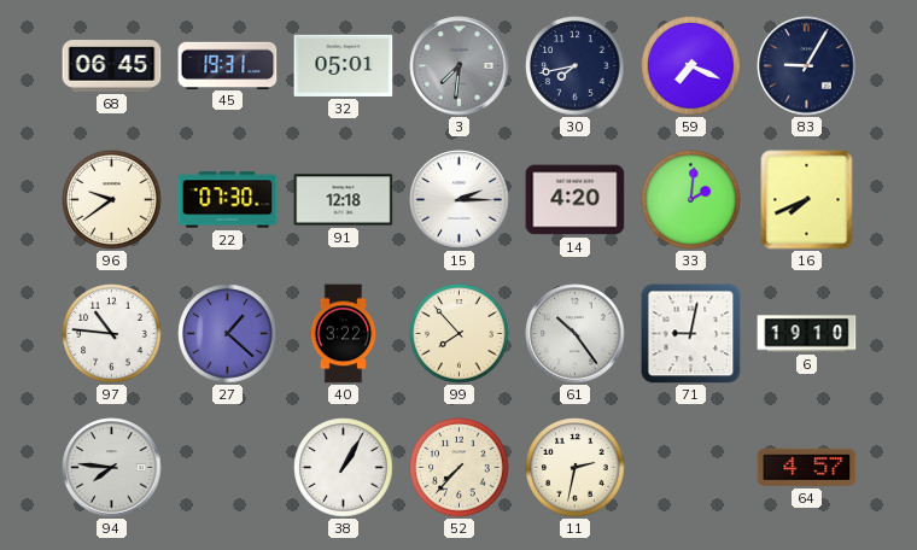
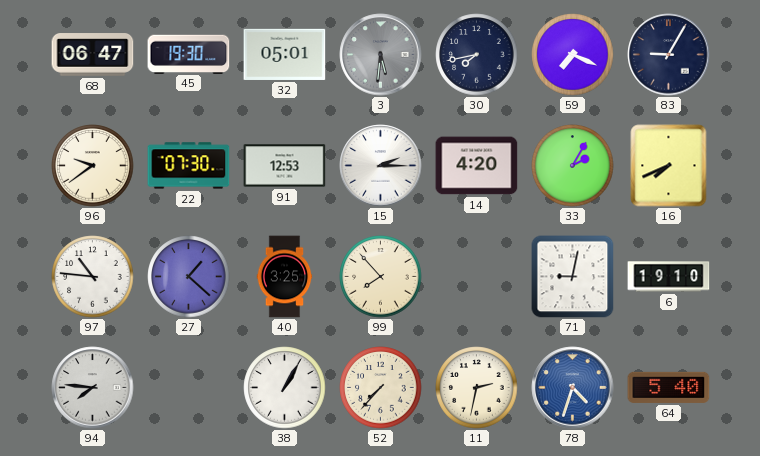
68: 06:45 -> 06:47 (93, 55)
45: 19:31 -> 19:30 (189, 54)
3: 7:31 -> 5:31 (381, 55)
91: 12:18 -> 12:53 (285, 166)
33: 2:01 -> 2:05 (573, 166)
40: 3:22 -> 3:25 (285, 277)
61: 10:24 -> none (576, 334)
78: none -> 4:33 (573, 388)
64: 4:57 -> 5:40 (669, 387)
